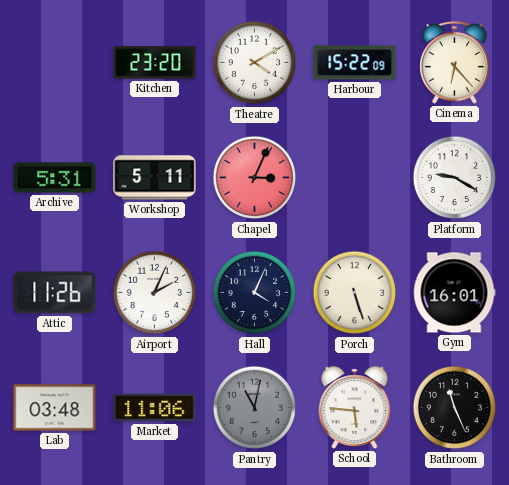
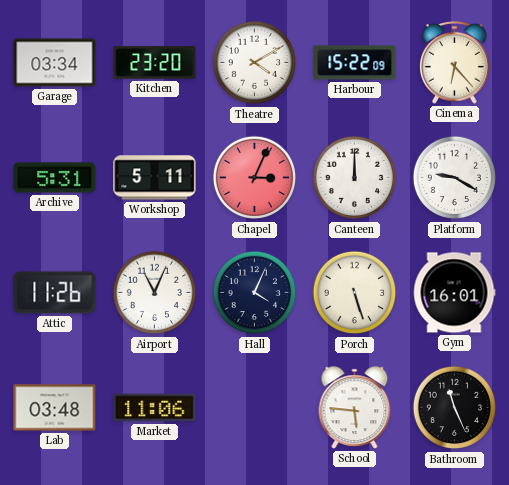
Garage: none -> 03:34 (55, 63)
Canteen: none -> 12:00 (355, 178)
Airport: 2:04 -> 11:04 (155, 293)
Pantry: 11:02 -> none (255, 408)
